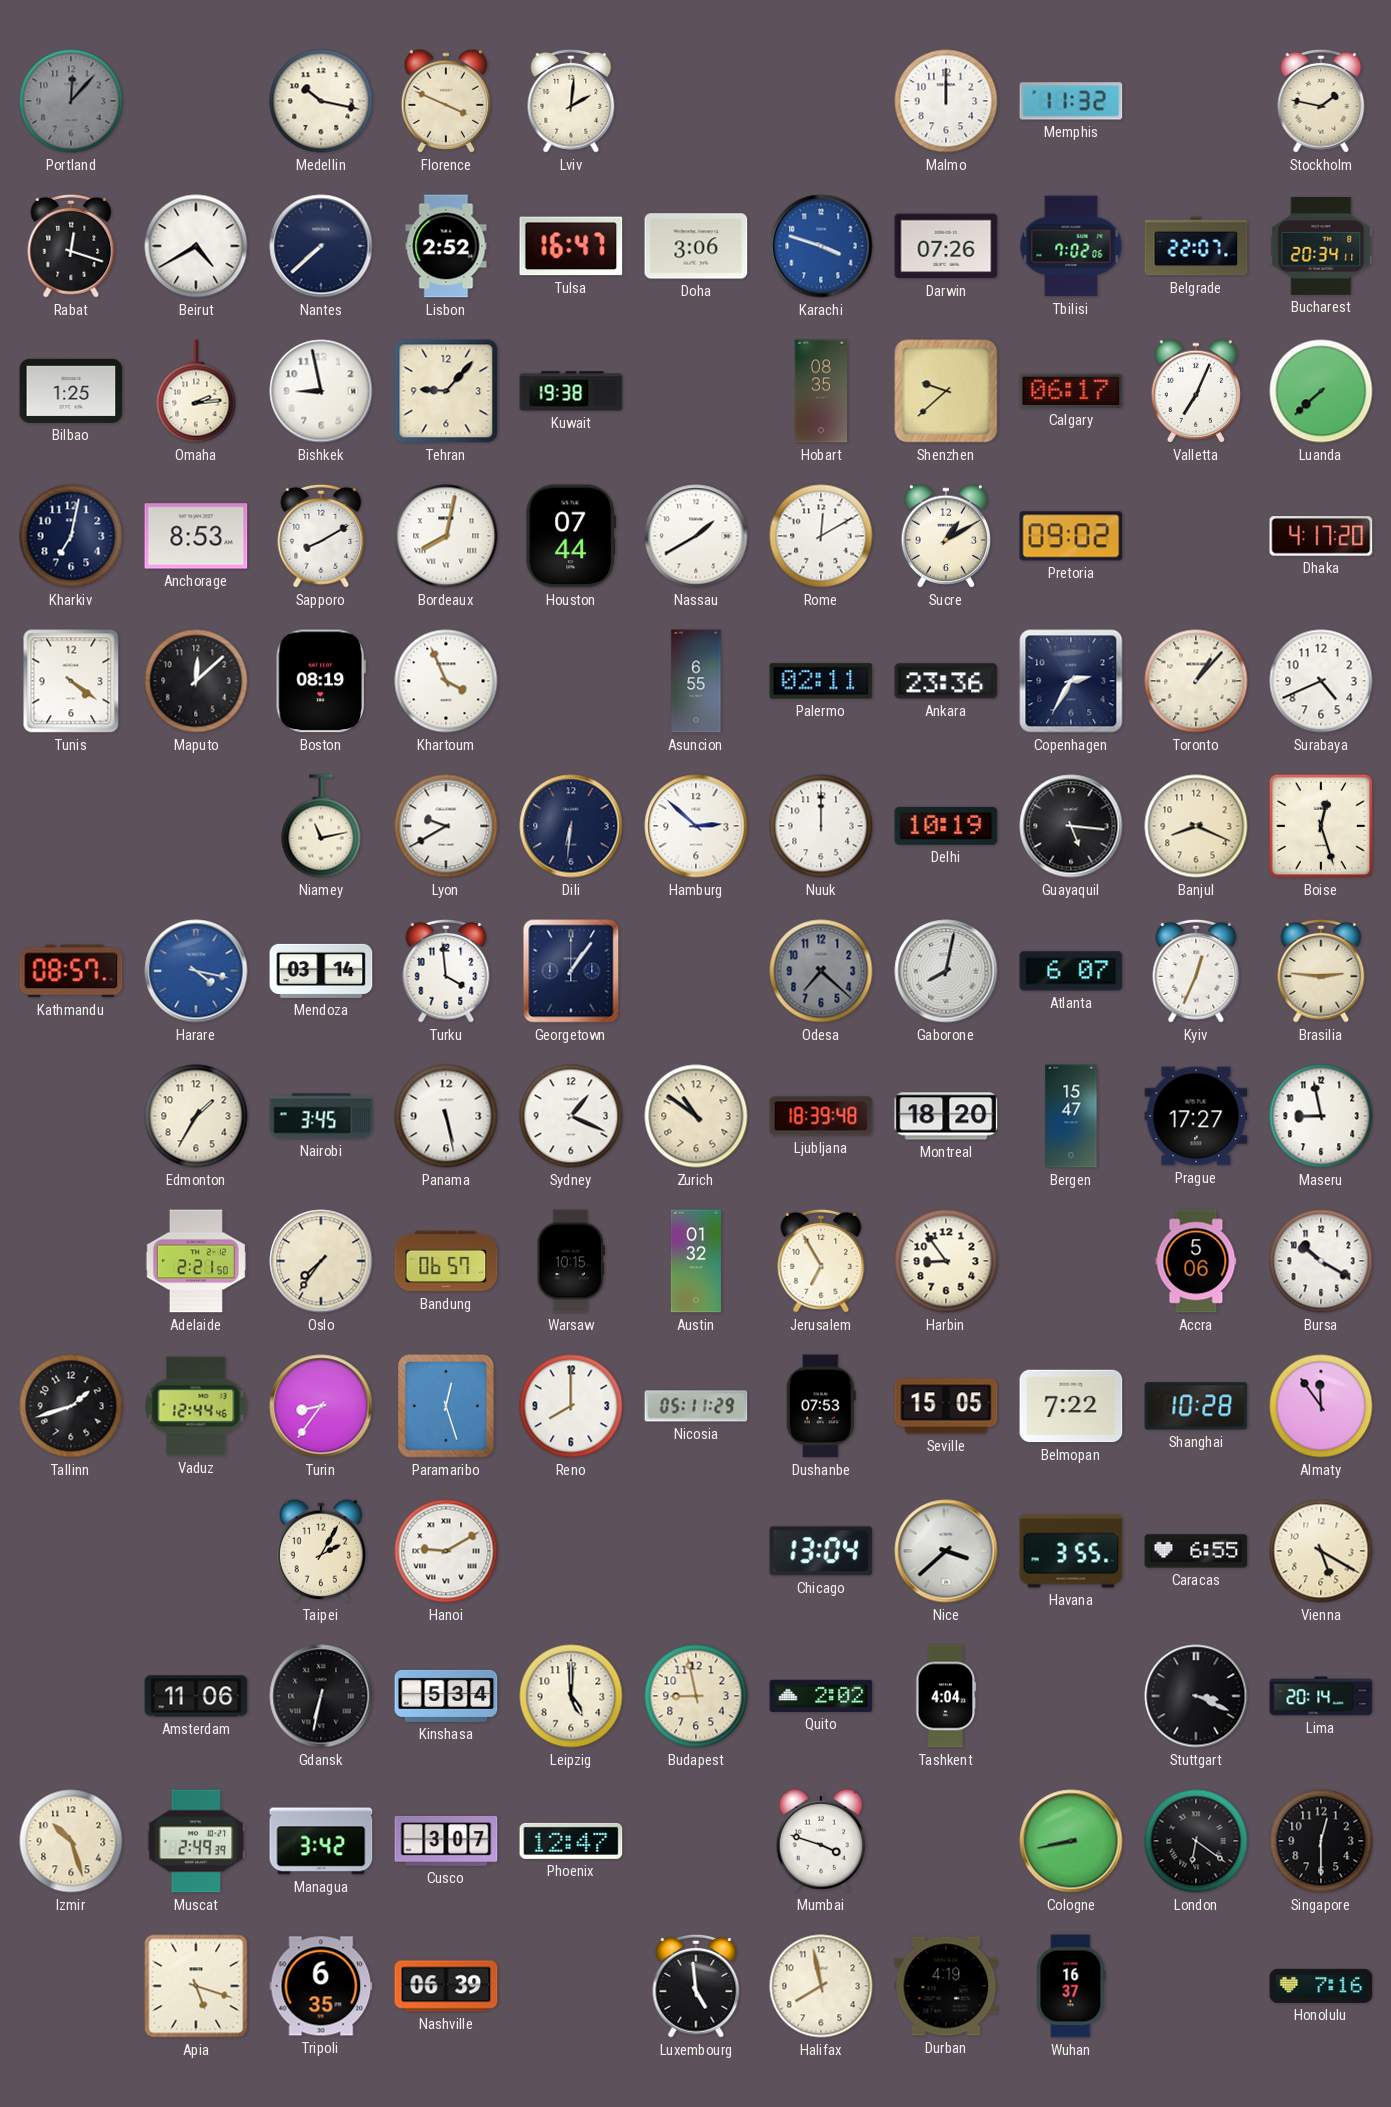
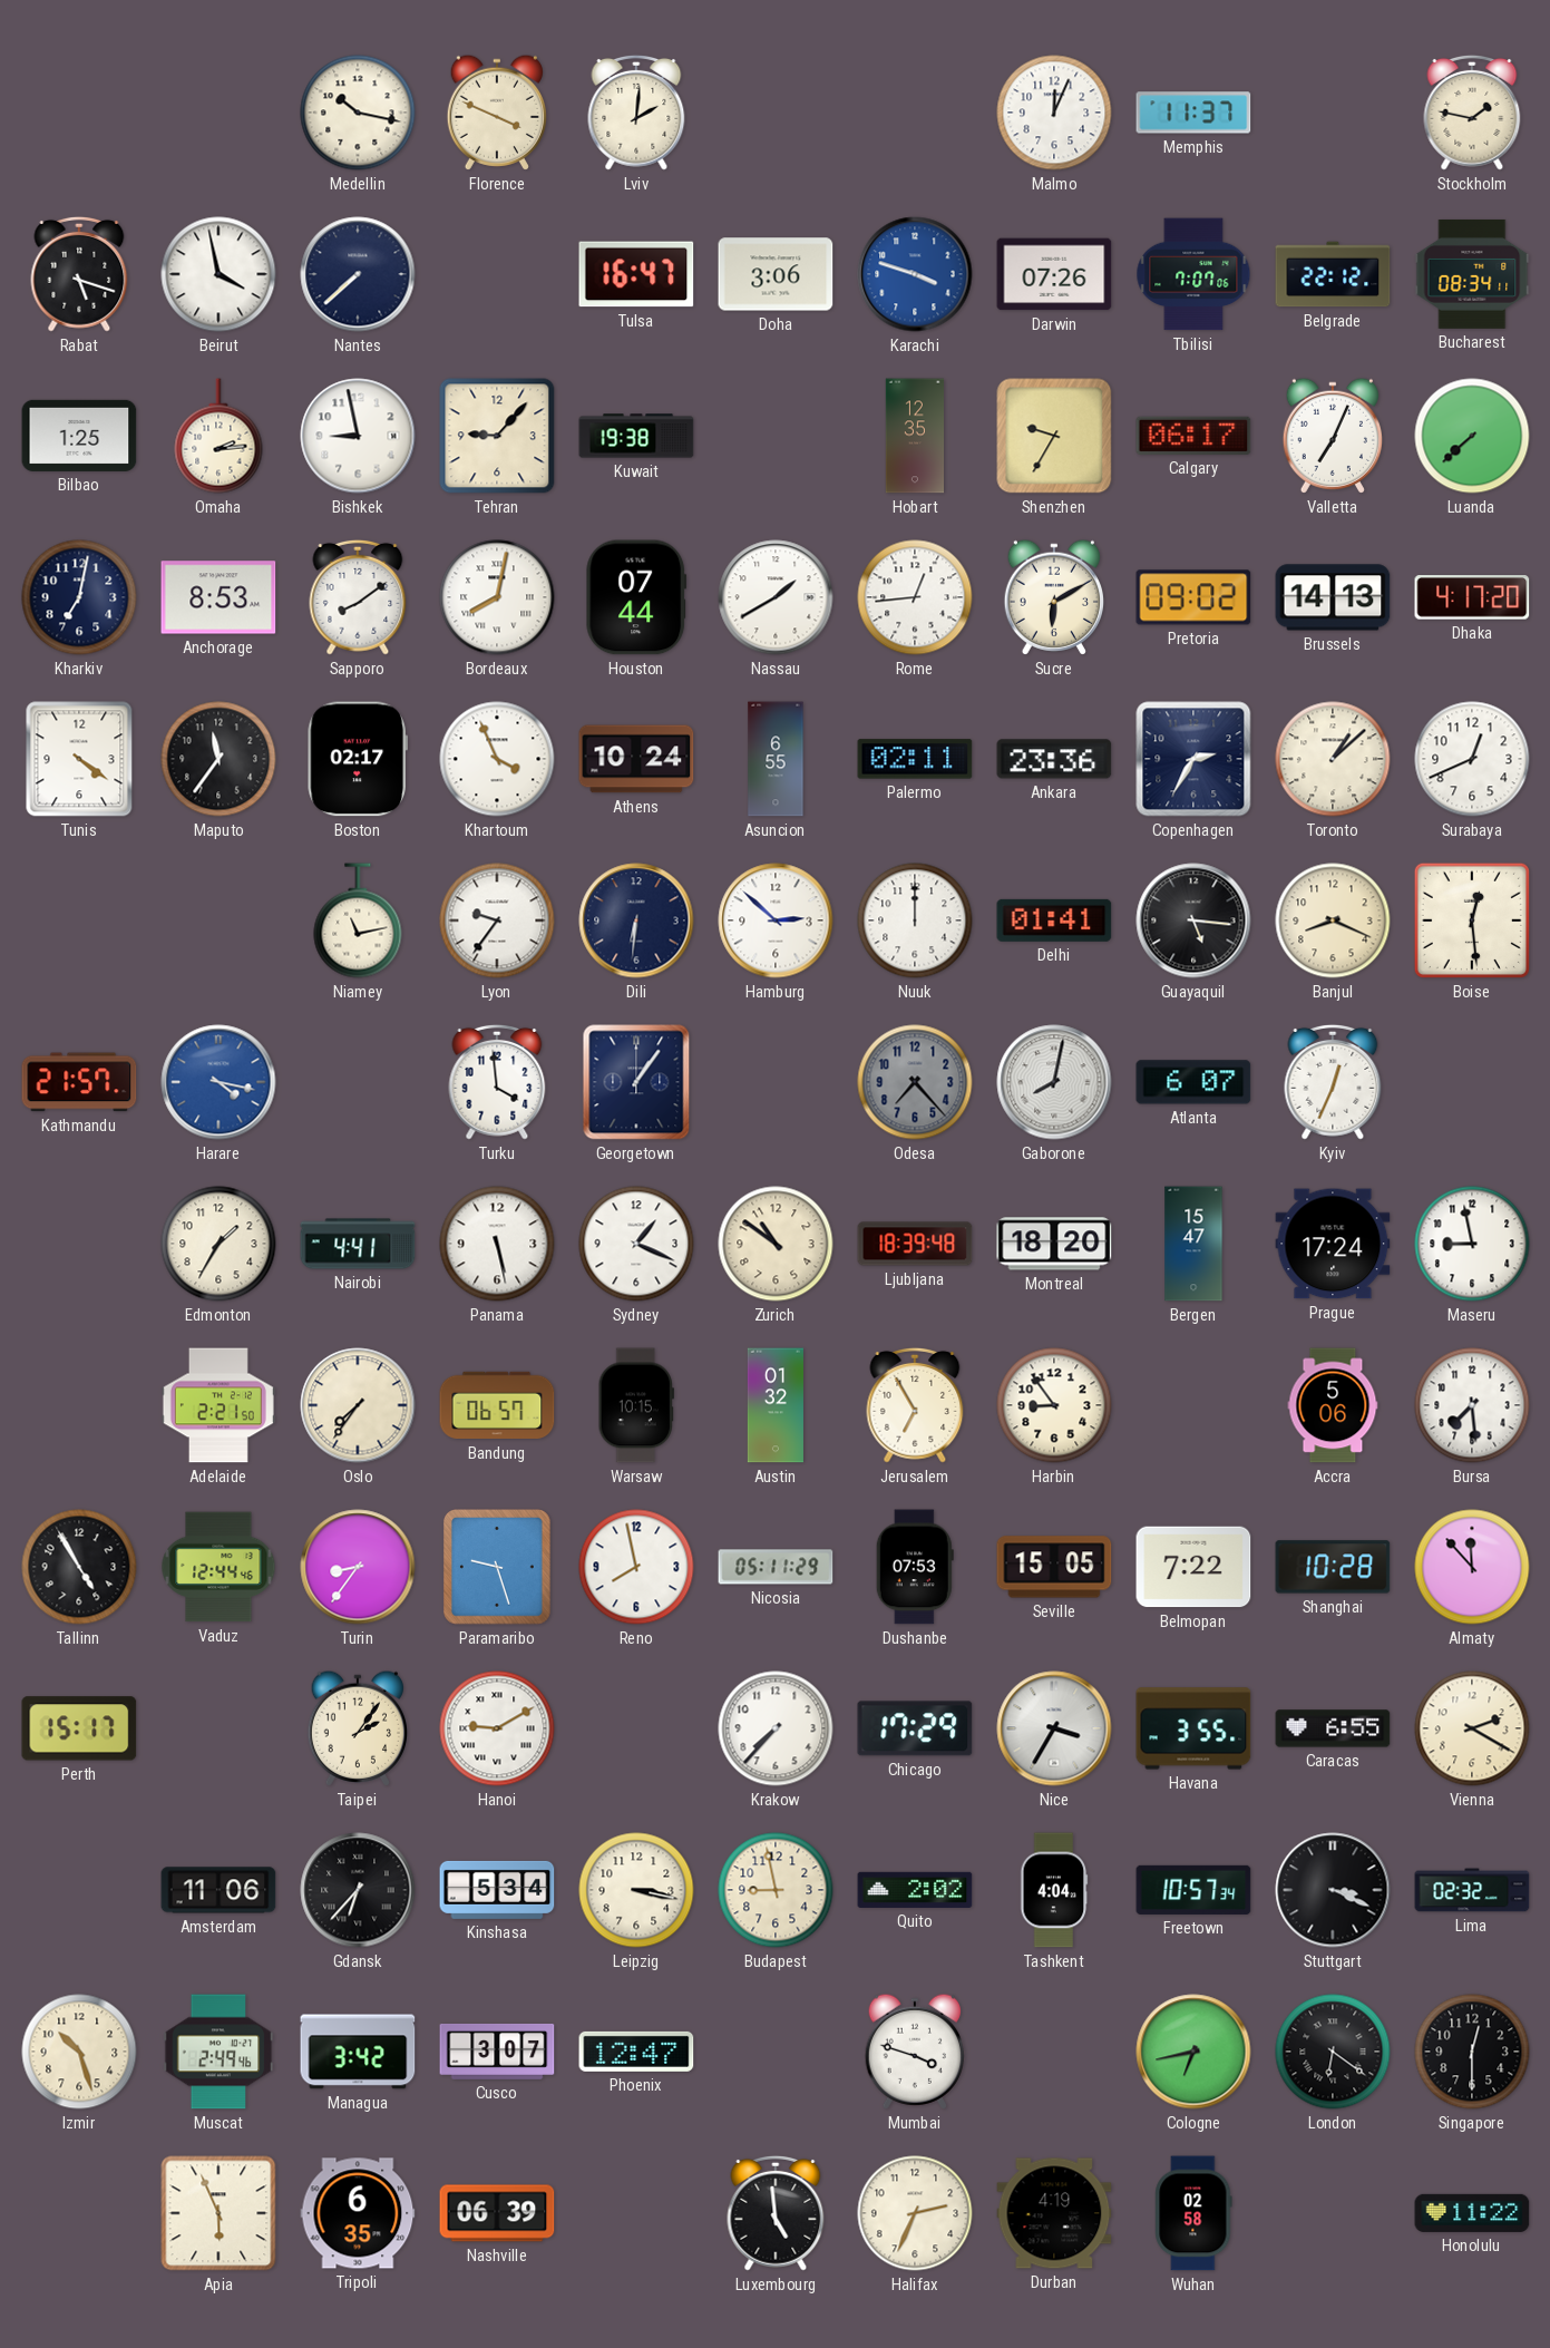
Portland: 12:07 -> none (71, 101)
Malmo: 12:00 -> 12:04 (1054, 113)
Memphis: 11:32 -> 11:37 (1193, 113)
Rabat: 12:18 -> 5:18 (79, 274)
Beirut: 4:40 -> 3:58 (218, 274)
Lisbon: 2:52 -> none (446, 246)
Tbilisi: 7:02 -> 7:07 (1193, 274)
Belgrade: 22:07 -> 22:12 (1333, 274)
Bucharest: 20:34 -> 08:34 (1472, 274)
Hobart: 08:35 -> 12:35 (914, 436)
Shenzhen: 9:38 -> 9:35 (1054, 436)
Sapporo: 8:10 -> 8:09 (358, 597)
Rome: 12:10 -> 12:44 (915, 597)
Sucre: 1:10 -> 6:10 (1053, 597)
Brussels: none -> 14:13 (1333, 597)
Maputo: 12:08 -> 11:36 (218, 759)
Boston: 08:19 -> 02:17 (358, 759)
Athens: none -> 10:24 (636, 759)
Toronto: 1:07 -> 1:08 (1333, 759)
Surabaya: 4:41 -> 12:41 (1472, 759)
Lyon: 9:40 -> 9:36 (497, 920)
Delhi: 10:19 -> 01:41 (1054, 920)
Boise: 12:27 -> 12:29 (1472, 920)
Kathmandu: 08:57 -> 21:57 (79, 1082)
Mendoza: 03:14 -> none (321, 971)
Odesa: 7:22 -> 7:23 (915, 1082)
Brasilia: 2:46 -> none (1321, 971)
Nairobi: 3:45 -> 4:41 (358, 1244)
Prague: 17:27 -> 17:24 (1333, 1244)
Bursa: 10:20 -> 7:29 (1472, 1405)
Tallinn: 1:42 -> 4:55 (79, 1567)
Paramaribo: 12:27 -> 9:27 (498, 1568)
Reno: 8:00 -> 7:58 (636, 1567)
Almaty: 11:54 -> 11:53 (1472, 1567)
Perth: none -> 15:17 (79, 1728)
Taipei: 2:05 -> 2:06 (357, 1728)
Krakow: none -> 7:37 (776, 1728)
Chicago: 13:04 -> 17:29 (915, 1728)
Nice: 3:38 -> 3:35 (1054, 1728)
Vienna: 5:20 -> 2:20 (1472, 1728)
Gdansk: 6:32 -> 6:37 (358, 1890)
Leipzig: 5:00 -> 3:17 (636, 1890)
Freetown: none -> 10:57 (1193, 1890)
Lima: 20:14 -> 02:32 (1472, 1890)
Muscat: 2:49:39 -> 2:49:46 (218, 2052)
Cologne: 8:43 -> 6:43 (1193, 2052)
Apia: 5:18 -> 5:56 (218, 2213)
Halifax: 7:58 -> 2:34 (915, 2213)
Wuhan: 16:37 -> 02:58 (1193, 2213)
Honolulu: 7:16 -> 11:22 (1472, 2213)
